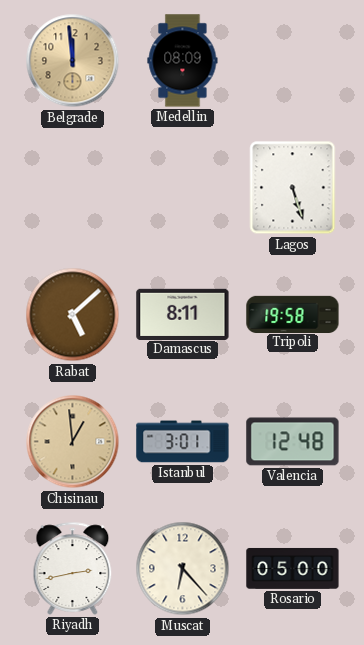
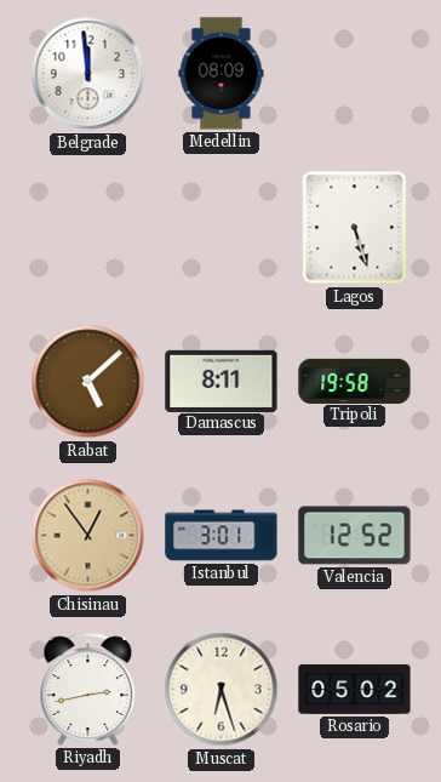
Belgrade dial: champagne -> white (88, 74)
Chisinau: 12:59 -> 12:54 (88, 536)
Valencia: 12:48 -> 12:52 (355, 536)
Muscat: 6:23 -> 6:27 (222, 690)
Rosario: 05:00 -> 05:02 (355, 689)
